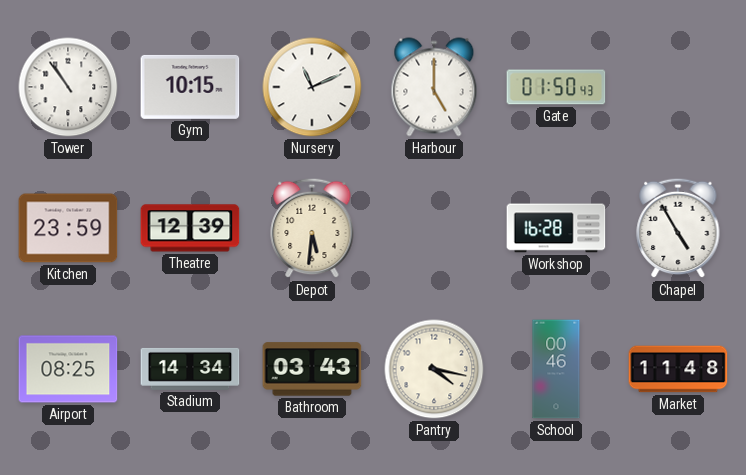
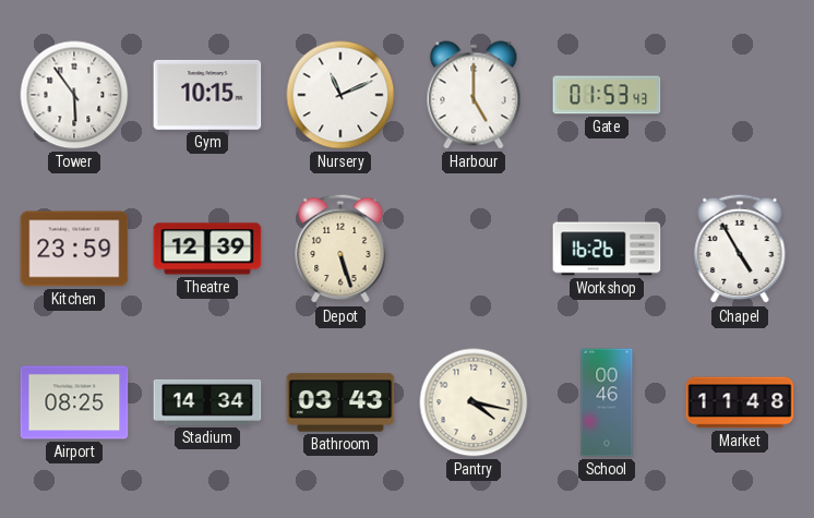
Tower: 10:54 -> 5:54 (74, 95)
Gate: 01:50 -> 01:53 (607, 95)
Depot: 5:31 -> 5:27 (340, 249)
Workshop: 16:28 -> 16:26 (607, 249)
